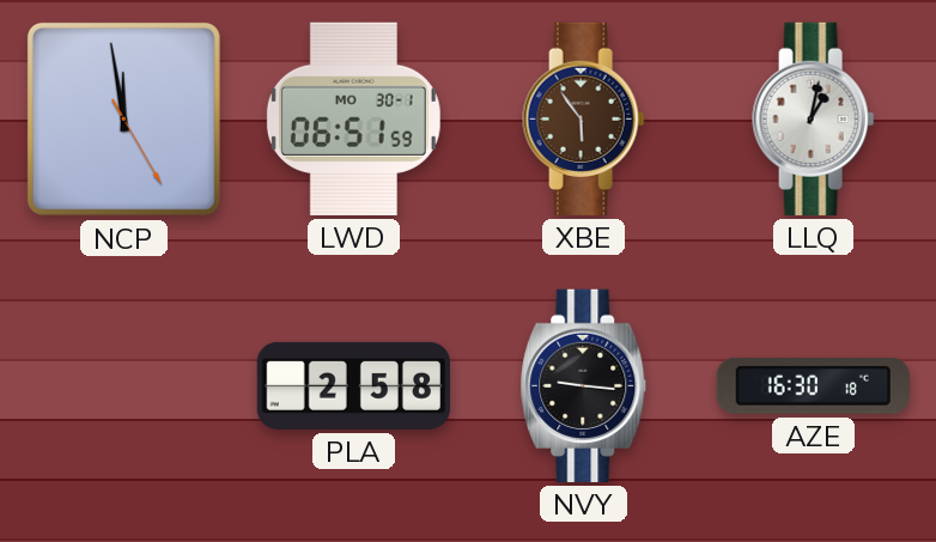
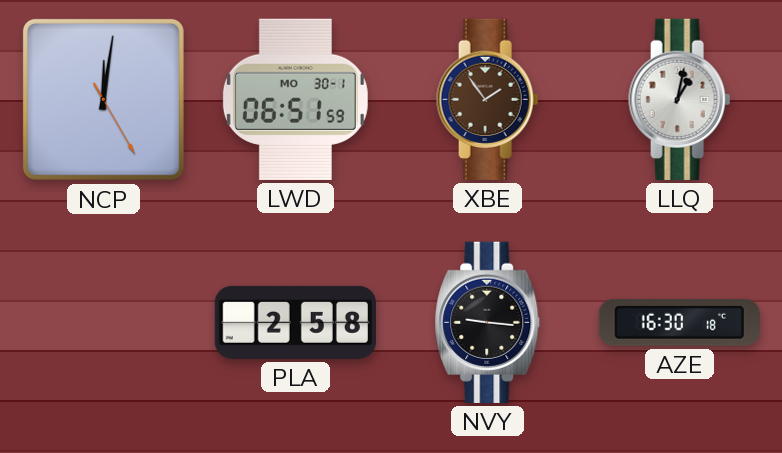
NCP: 11:58 -> 12:01 (103, 99)
XBE: 5:54 -> 1:54 (488, 99)
